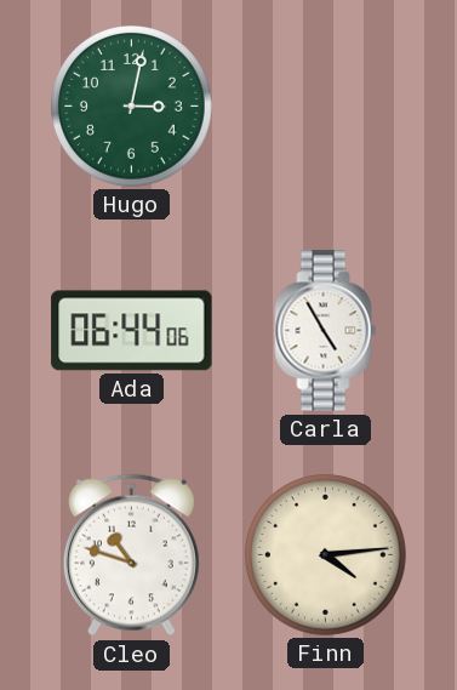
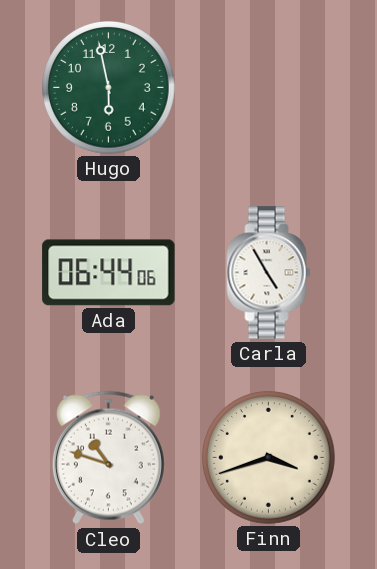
Hugo: 3:02 -> 5:58 (109, 88)
Finn: 4:14 -> 3:42 (269, 458)
